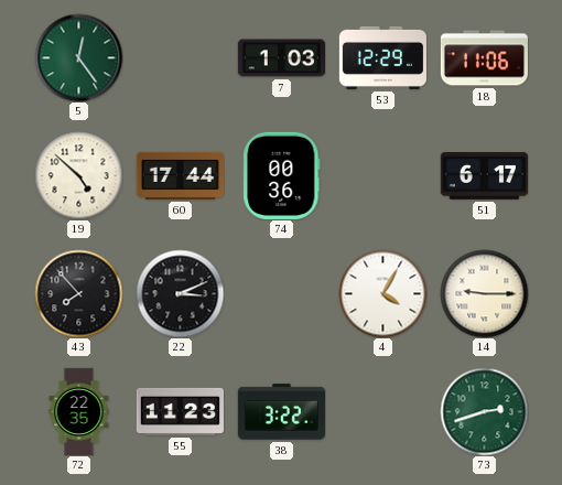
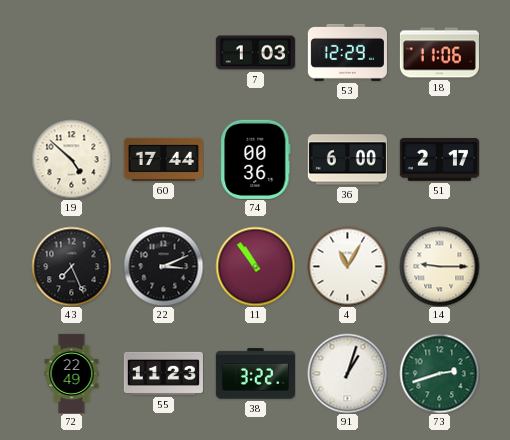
5: 12:24 -> none (78, 57)
36: none -> 6:00 (347, 160)
51: 6:17 -> 2:17 (439, 159)
43: 7:53 -> 7:26 (71, 266)
11: none -> 10:54 (255, 266)
4: 4:05 -> 11:05 (347, 266)
72: 22:35 -> 22:49 (72, 373)
91: none -> 1:03 (347, 373)
